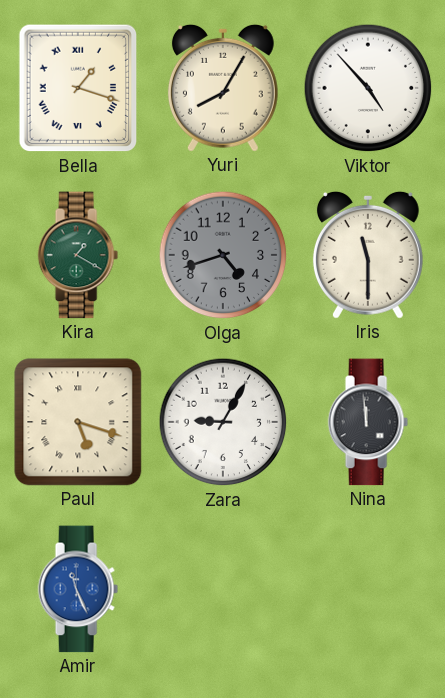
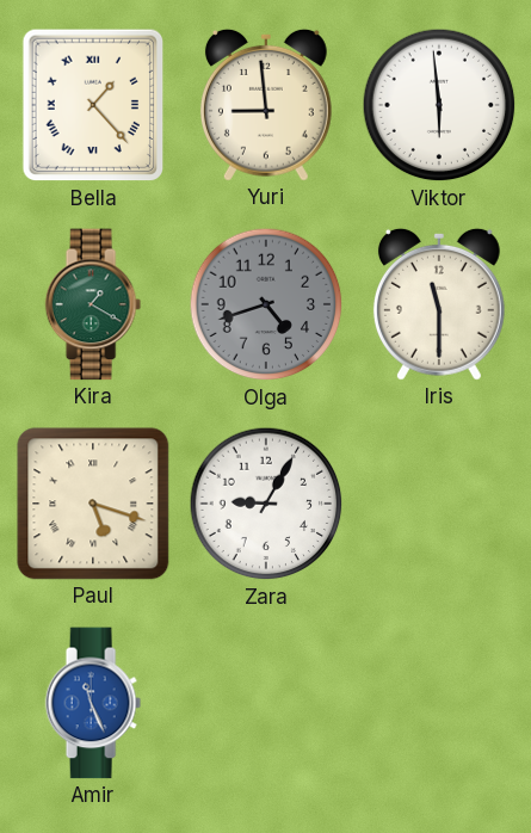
Bella: 1:18 -> 1:23 (93, 105)
Yuri: 8:05 -> 8:59 (266, 105)
Viktor: 4:53 -> 5:59 (439, 105)
Nina: 11:59 -> none (368, 422)
